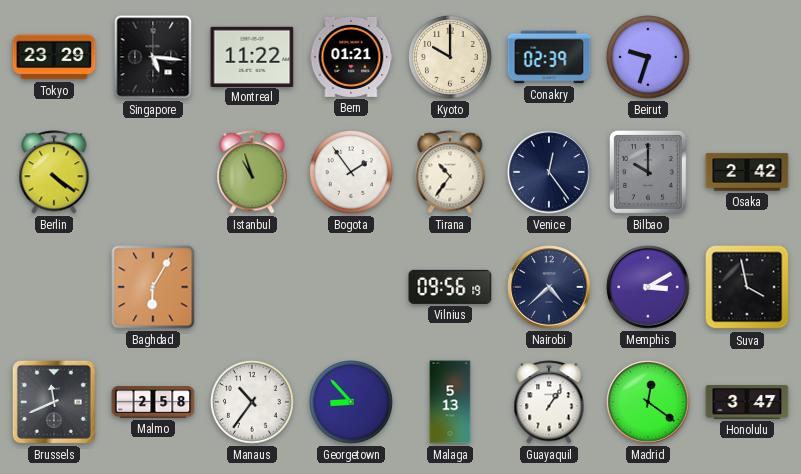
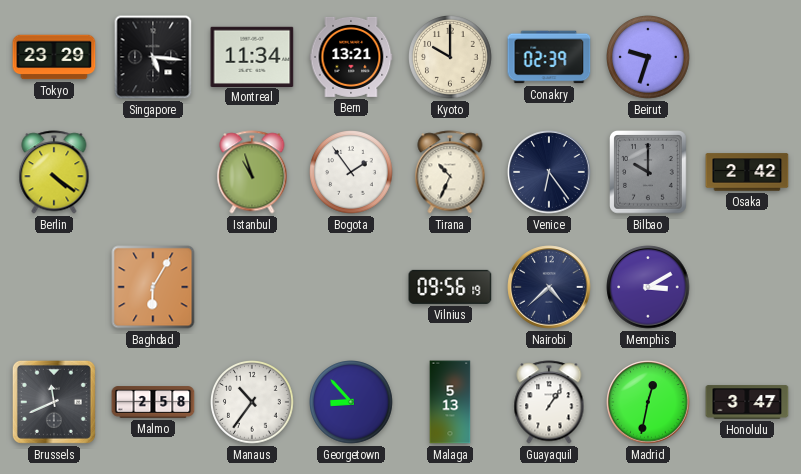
Montreal: 11:22 -> 11:34 (252, 56)
Bern: 01:21 -> 13:21 (351, 57)
Tirana: 10:36 -> 10:34 (450, 172)
Venice: 12:24 -> 6:24 (549, 172)
Suva: 3:58 -> none (747, 287)
Madrid: 12:21 -> 12:32 (648, 402)
